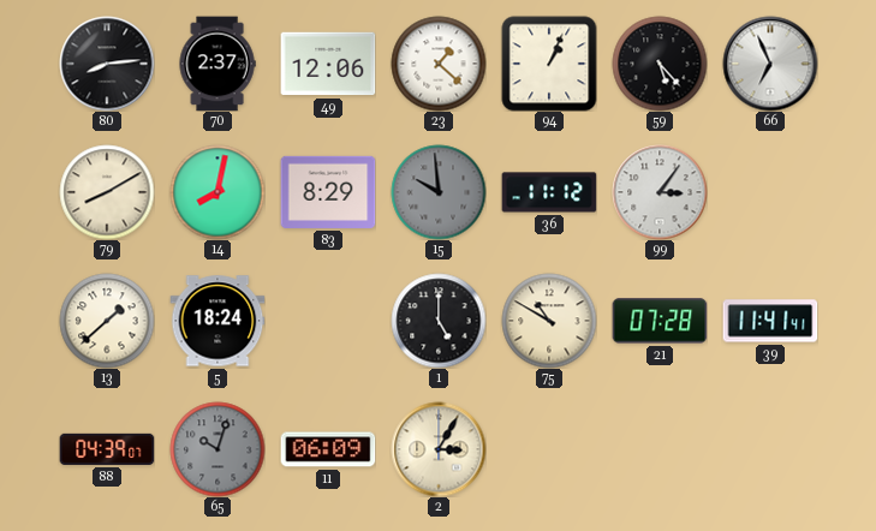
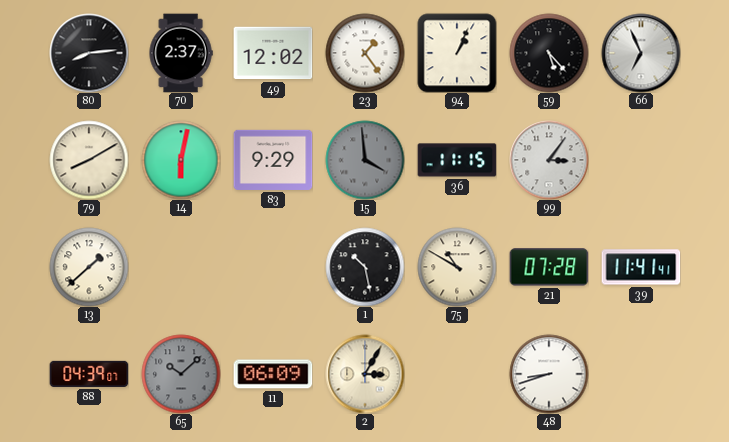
49: 12:06 -> 12:02 (273, 53)
23: 1:22 -> 1:24 (365, 53)
14: 8:02 -> 6:02 (181, 160)
83: 8:29 -> 9:29 (273, 160)
15: 9:59 -> 3:59 (365, 160)
36: 11:12 -> 11:15 (457, 160)
5: 18:24 -> none (217, 321)
1: 5:00 -> 10:28 (365, 267)
65: 10:03 -> 10:08 (181, 374)
48: none -> 8:42 (549, 374)
